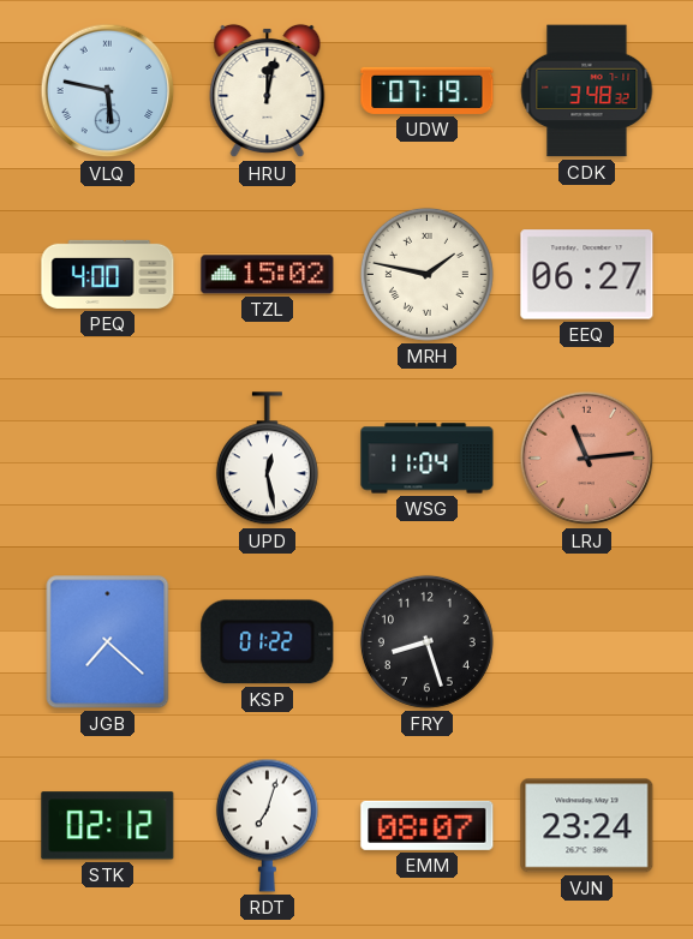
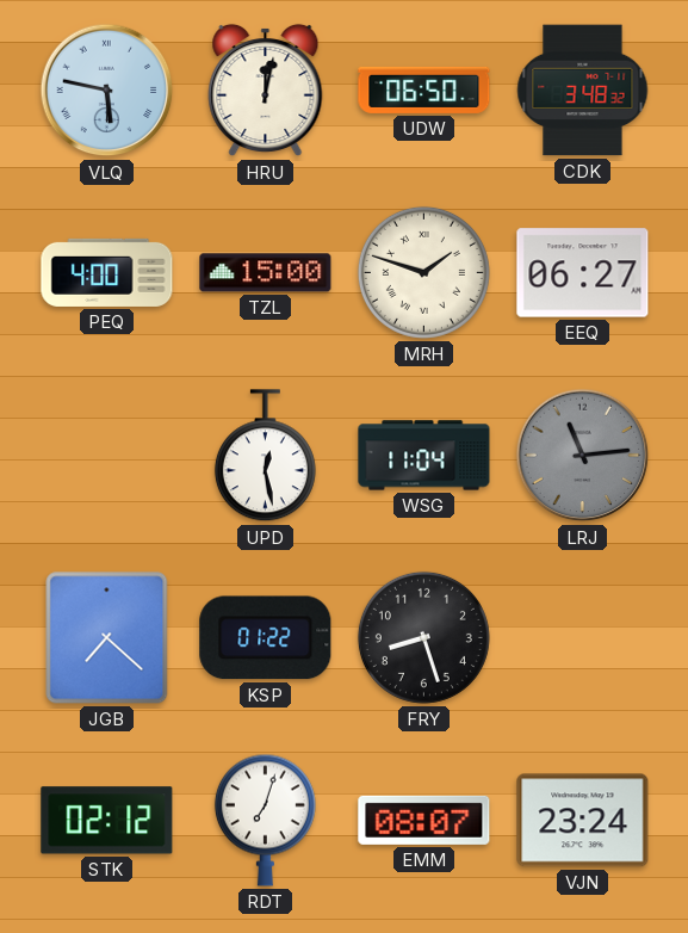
UDW: 07:19 -> 06:50 (424, 89)
TZL: 15:02 -> 15:00 (266, 273)
MRH: 1:47 -> 1:48 (423, 272)
LRJ dial: salmon -> grey (583, 456)
